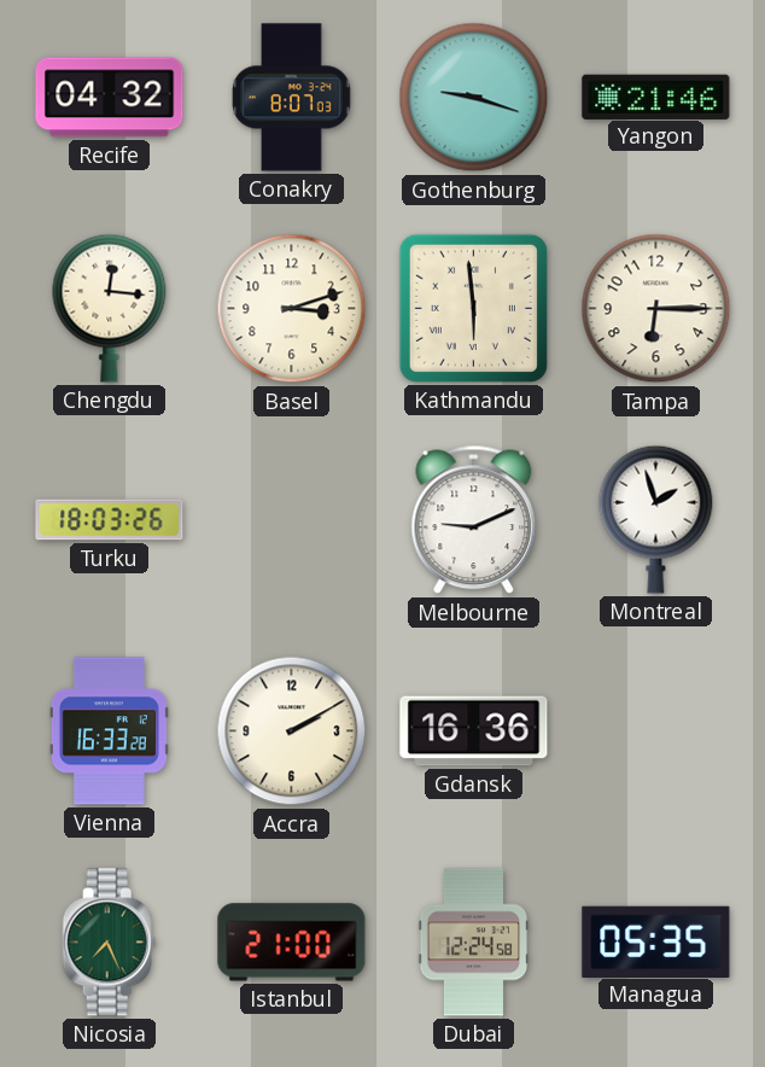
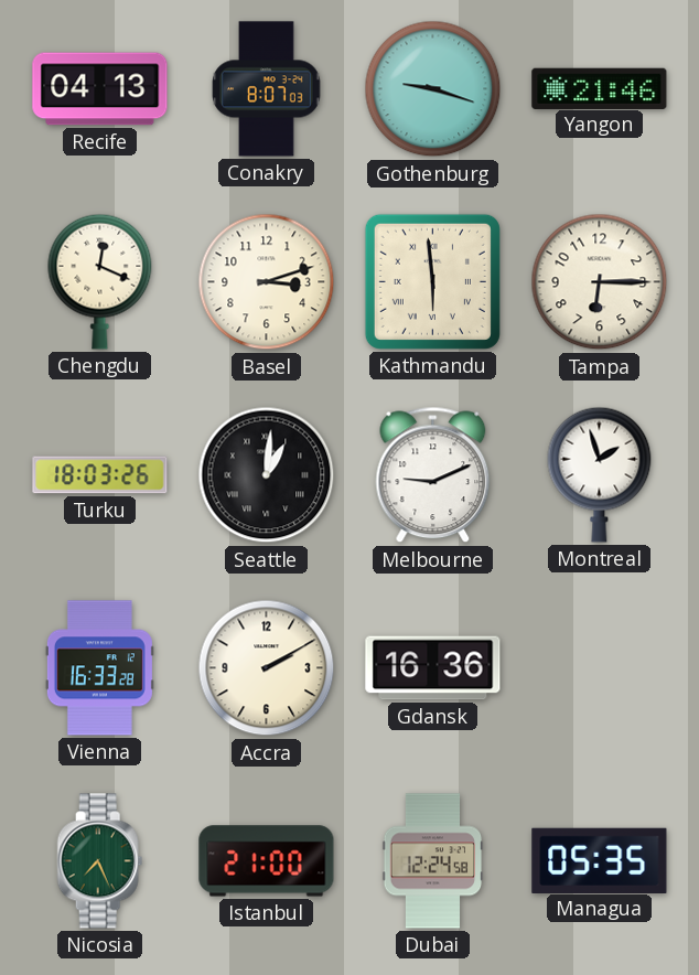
Recife: 04:32 -> 04:13 (100, 89)
Chengdu: 12:16 -> 12:19 (100, 281)
Seattle: none -> 1:01 (267, 475)
